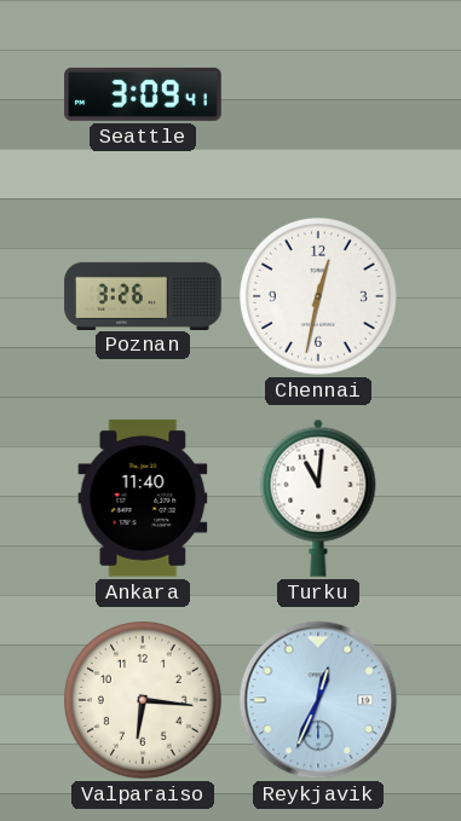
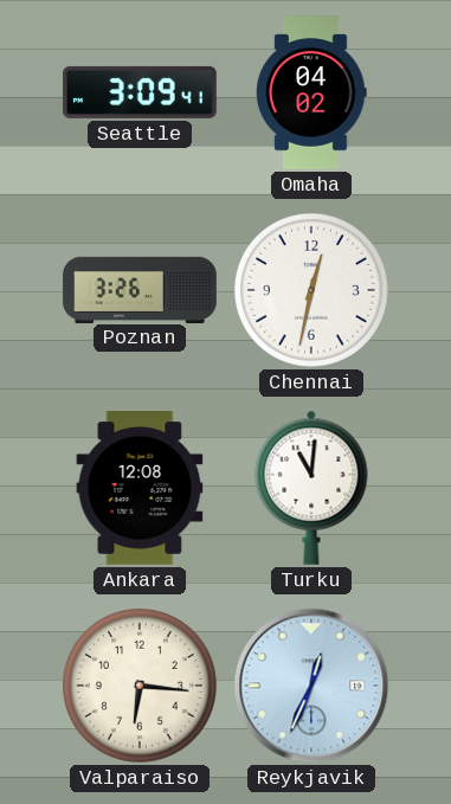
Omaha: none -> 04:02 (311, 92)
Ankara: 11:40 -> 12:08 (140, 488)
